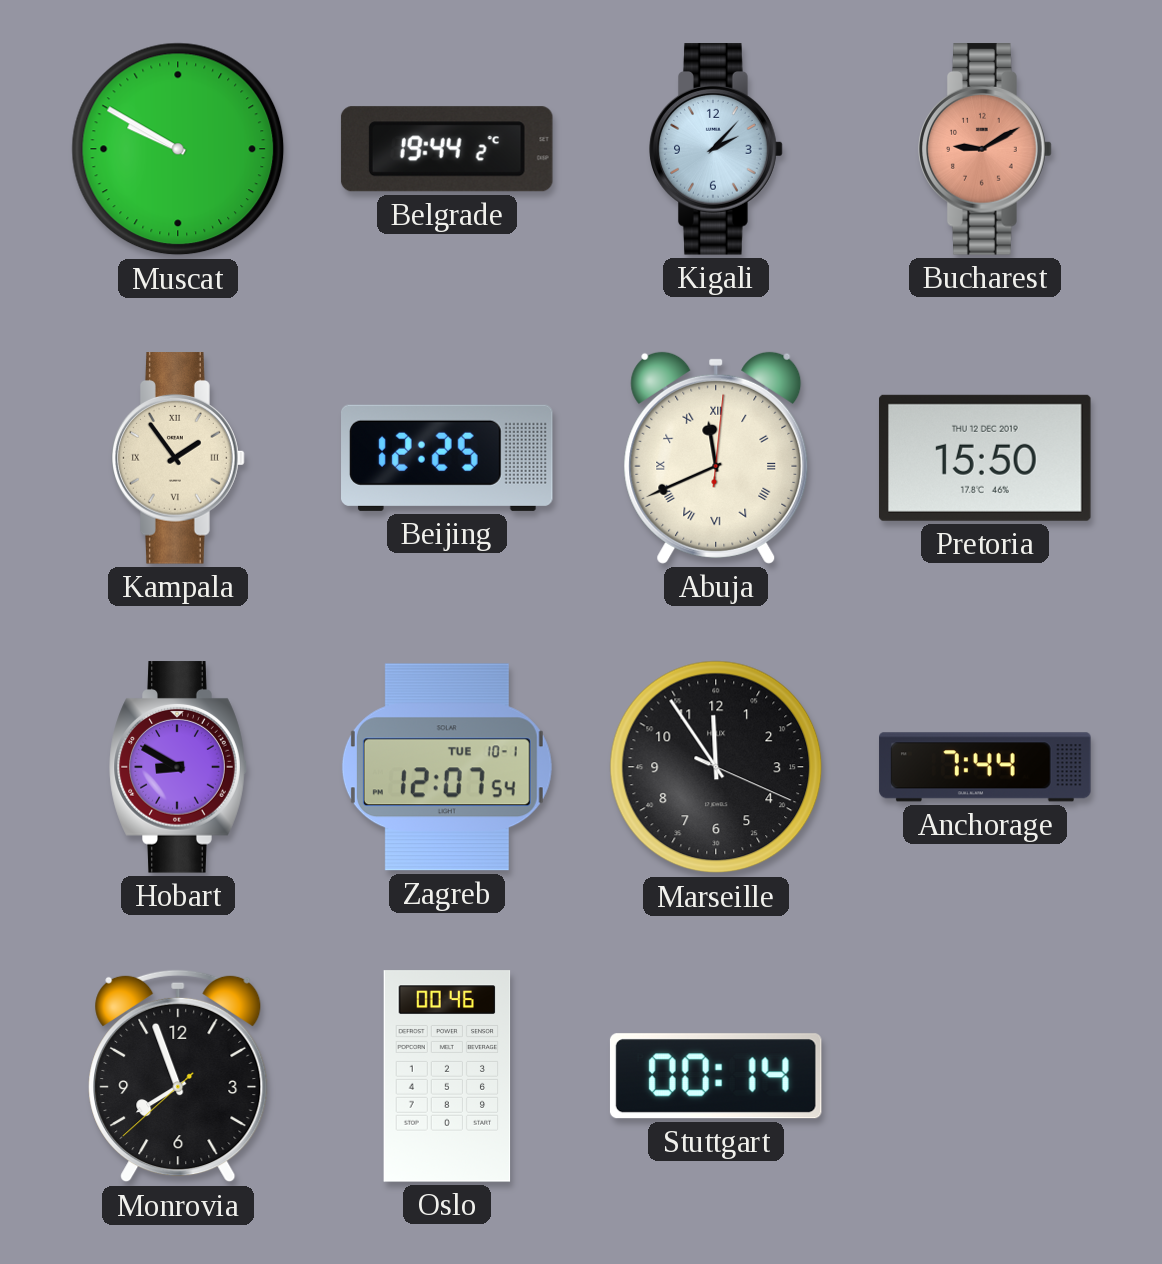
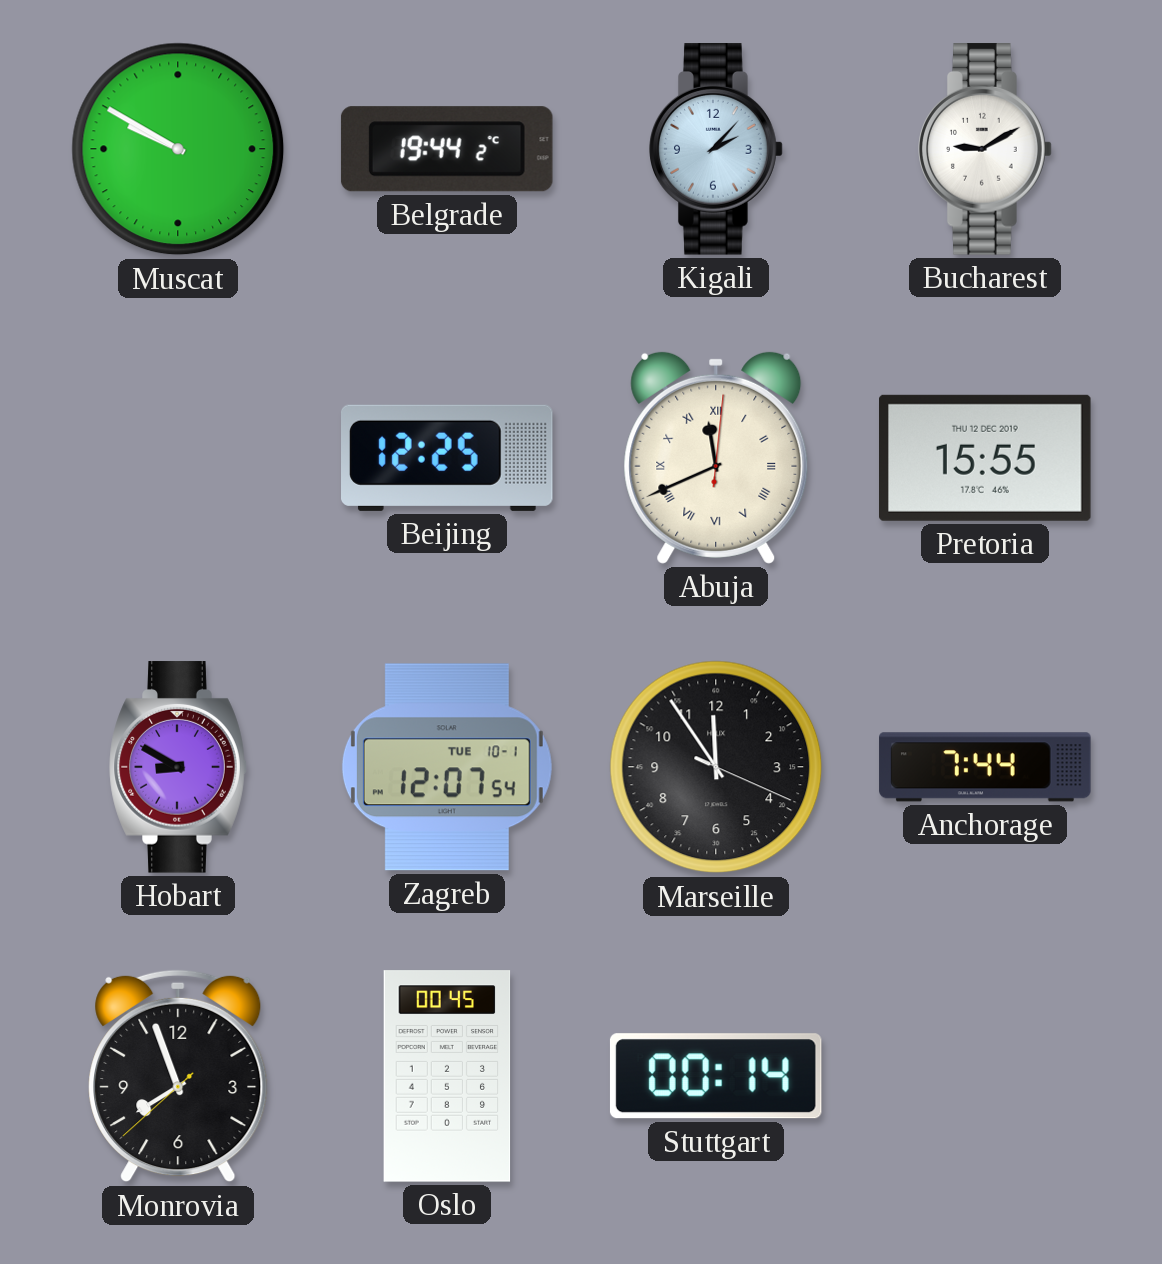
Bucharest dial: salmon -> white (985, 149)
Kampala: 1:54 -> none (178, 458)
Pretoria: 15:50 -> 15:55 (986, 458)
Oslo: 00:46 -> 00:45 (447, 1076)
